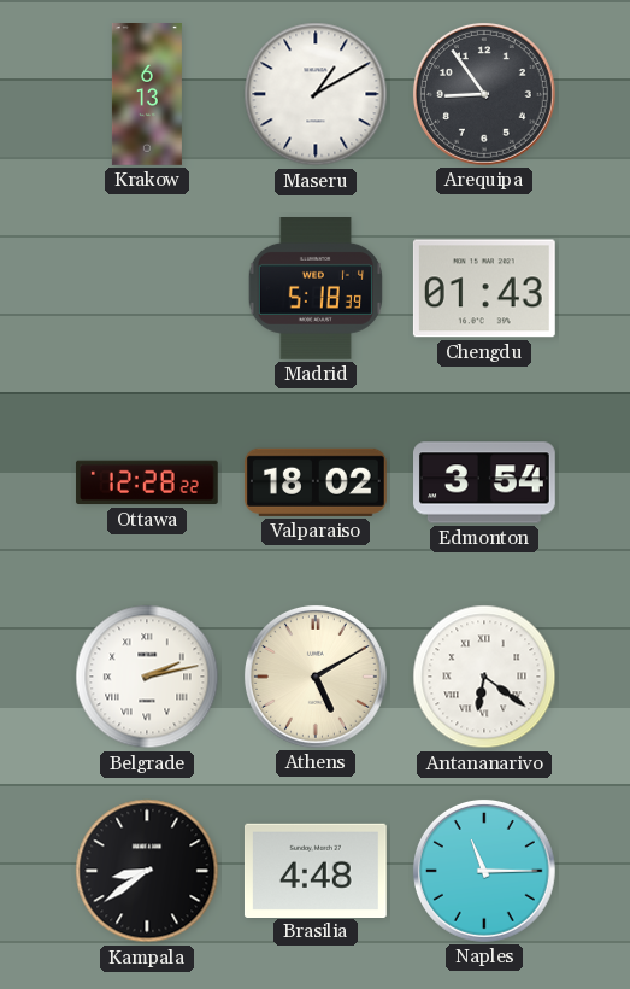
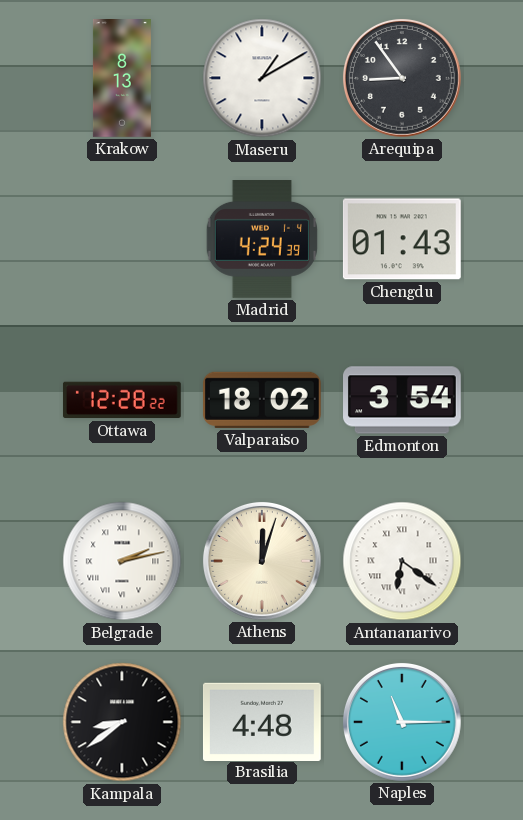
Krakow: 6:13 -> 8:13 (122, 79)
Madrid: 5:18 -> 4:24 (261, 240)
Athens: 5:10 -> 12:03 (262, 561)
